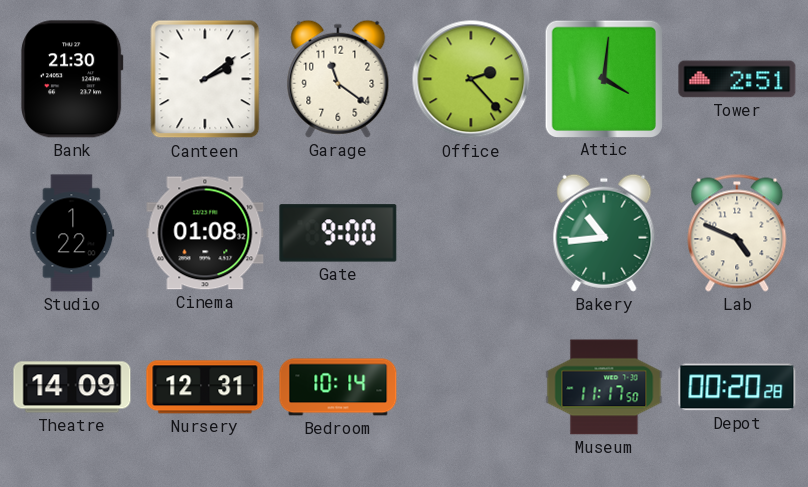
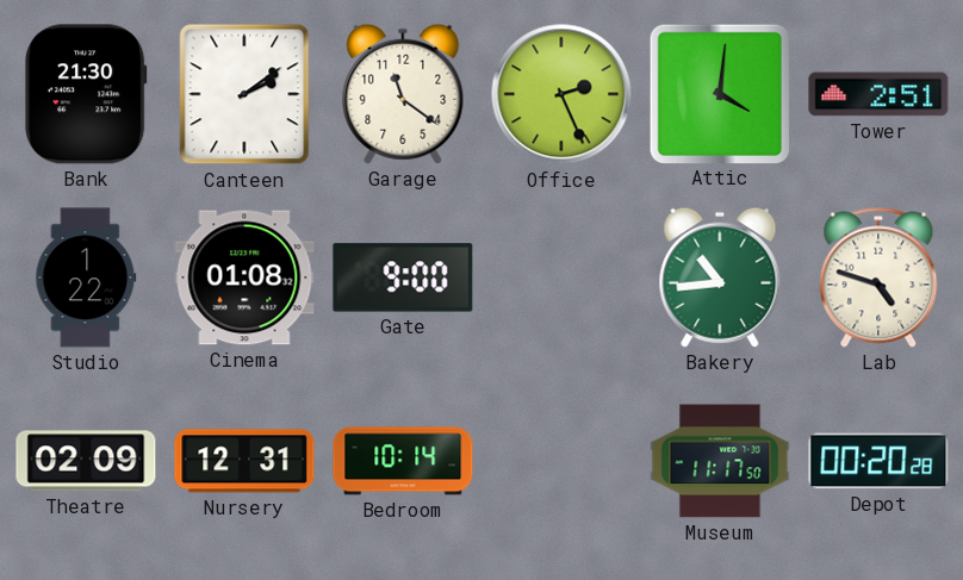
Office: 2:23 -> 2:26 (561, 94)
Lab: 4:49 -> 4:48 (878, 277)
Theatre: 14:09 -> 02:09 (86, 461)
